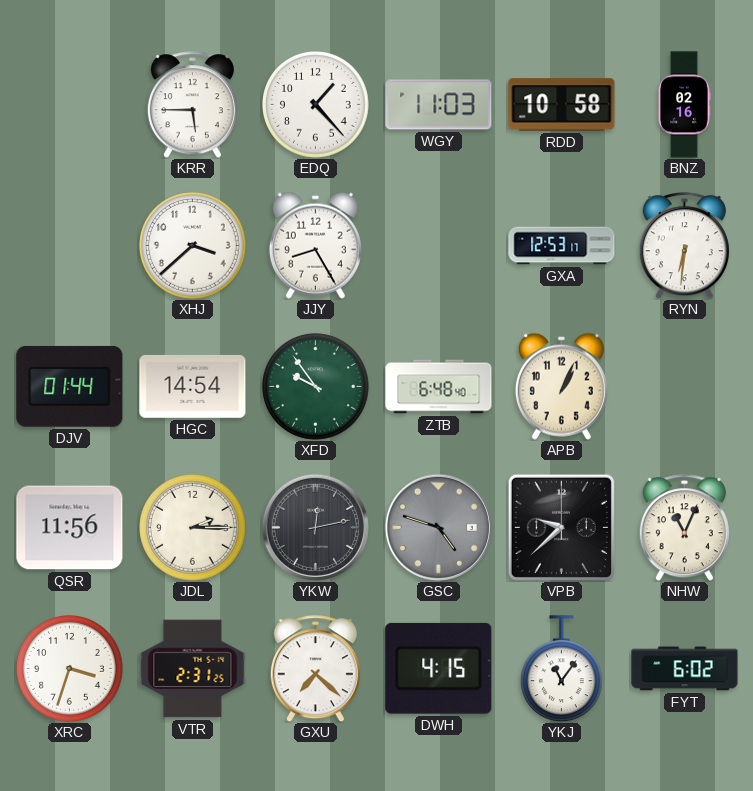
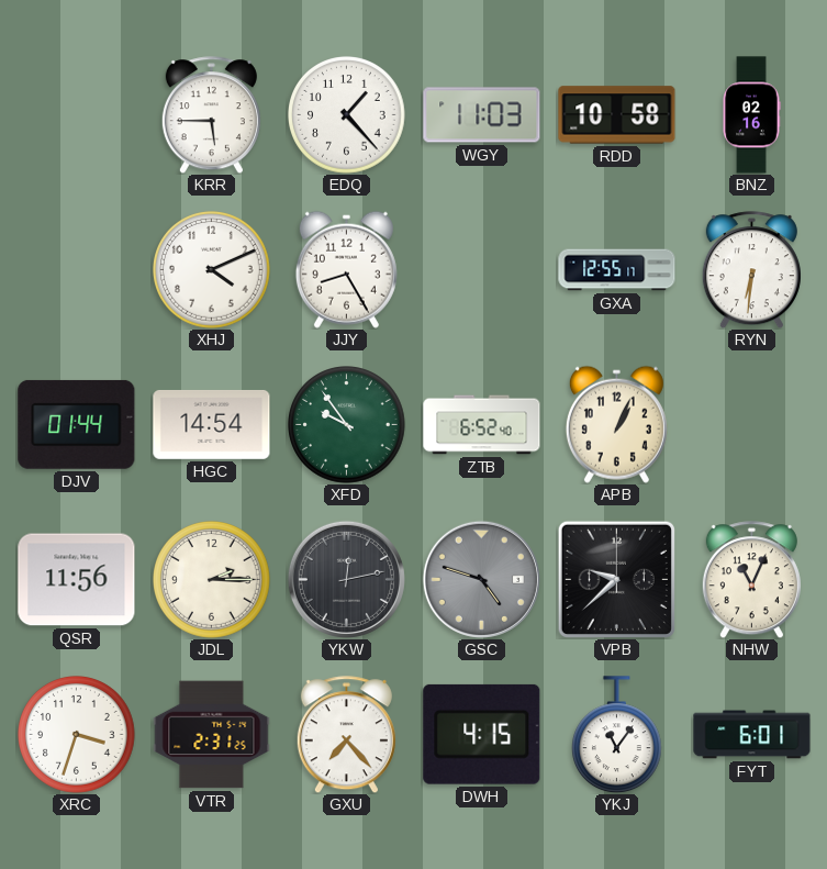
XHJ: 3:38 -> 4:11 (212, 270)
GXA: 12:53 -> 12:55 (617, 270)
ZTB: 6:48 -> 6:52 (482, 425)
GXU: 7:22 -> 7:23 (346, 735)
FYT: 6:02 -> 6:01 (752, 735)
